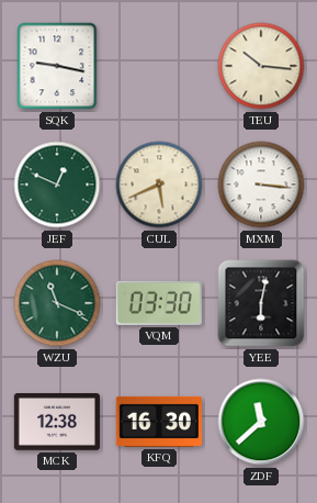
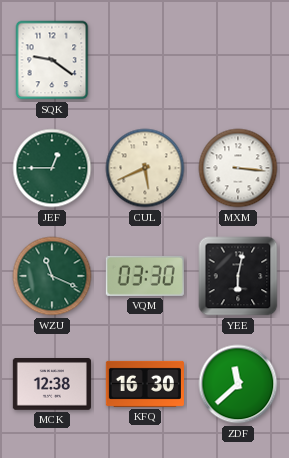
SQK: 9:17 -> 9:21 (52, 60)
TEU: 10:16 -> none (261, 66)
JEF: 12:49 -> 12:45 (52, 168)
